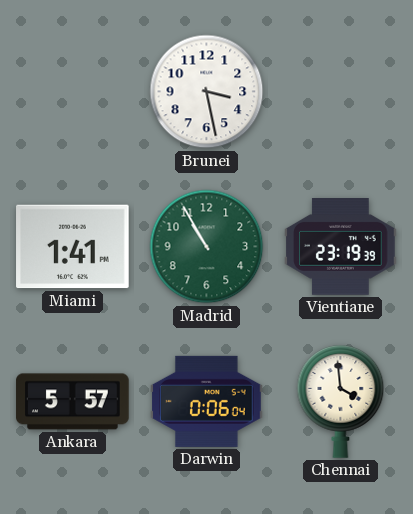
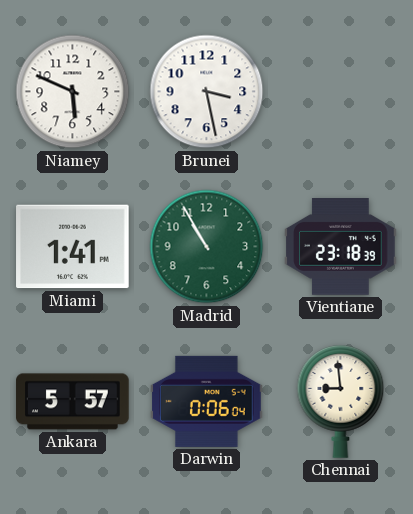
Niamey: none -> 5:49 (73, 92)
Vientiane: 23:19 -> 23:18 (341, 247)
Chennai: 3:59 -> 8:59 (341, 402)
